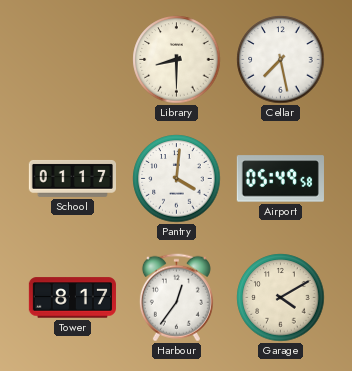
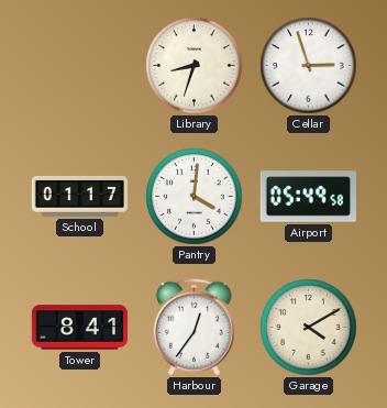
Library: 8:30 -> 8:33 (195, 66)
Cellar: 7:28 -> 2:57 (309, 66)
Tower: 8:17 -> 8:41 (79, 328)
